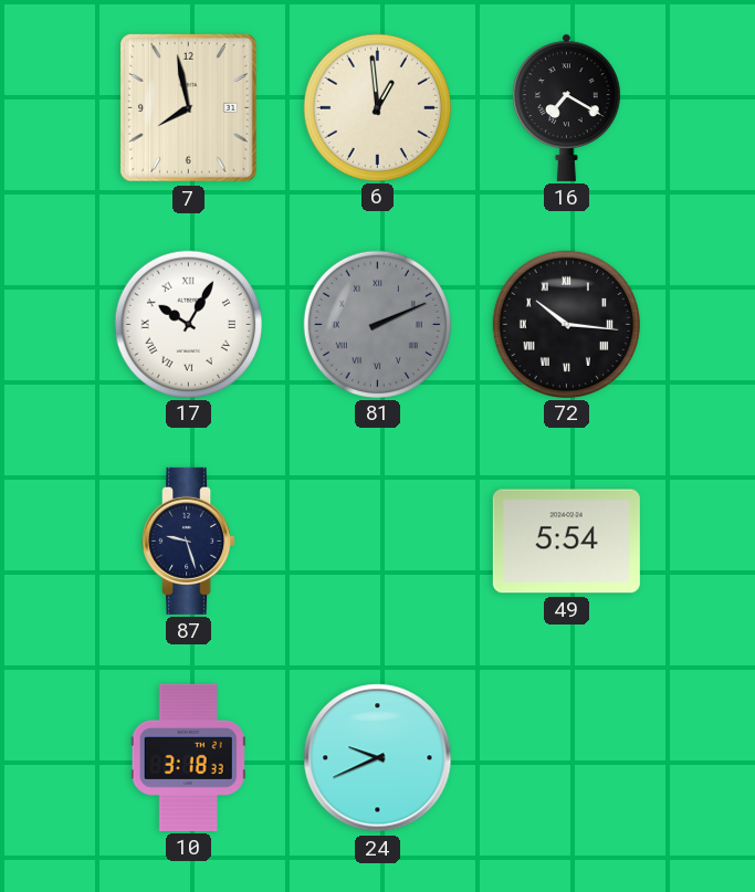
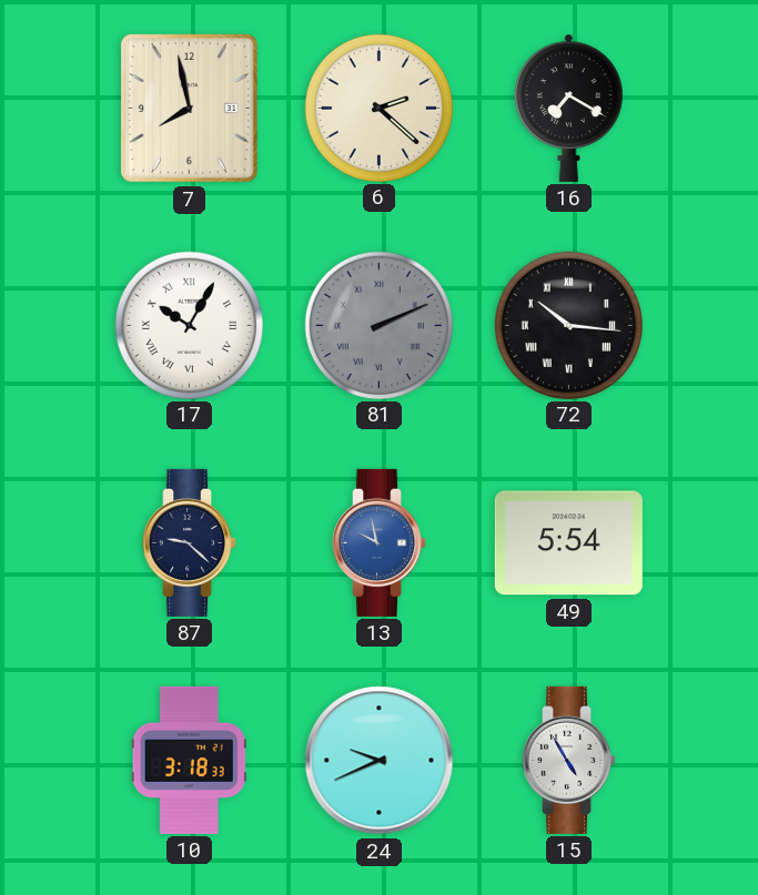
6: 12:59 -> 2:22 (378, 108)
87: 9:27 -> 9:22 (190, 542)
13: none -> 9:58 (380, 542)
15: none -> 4:55 (569, 760)
